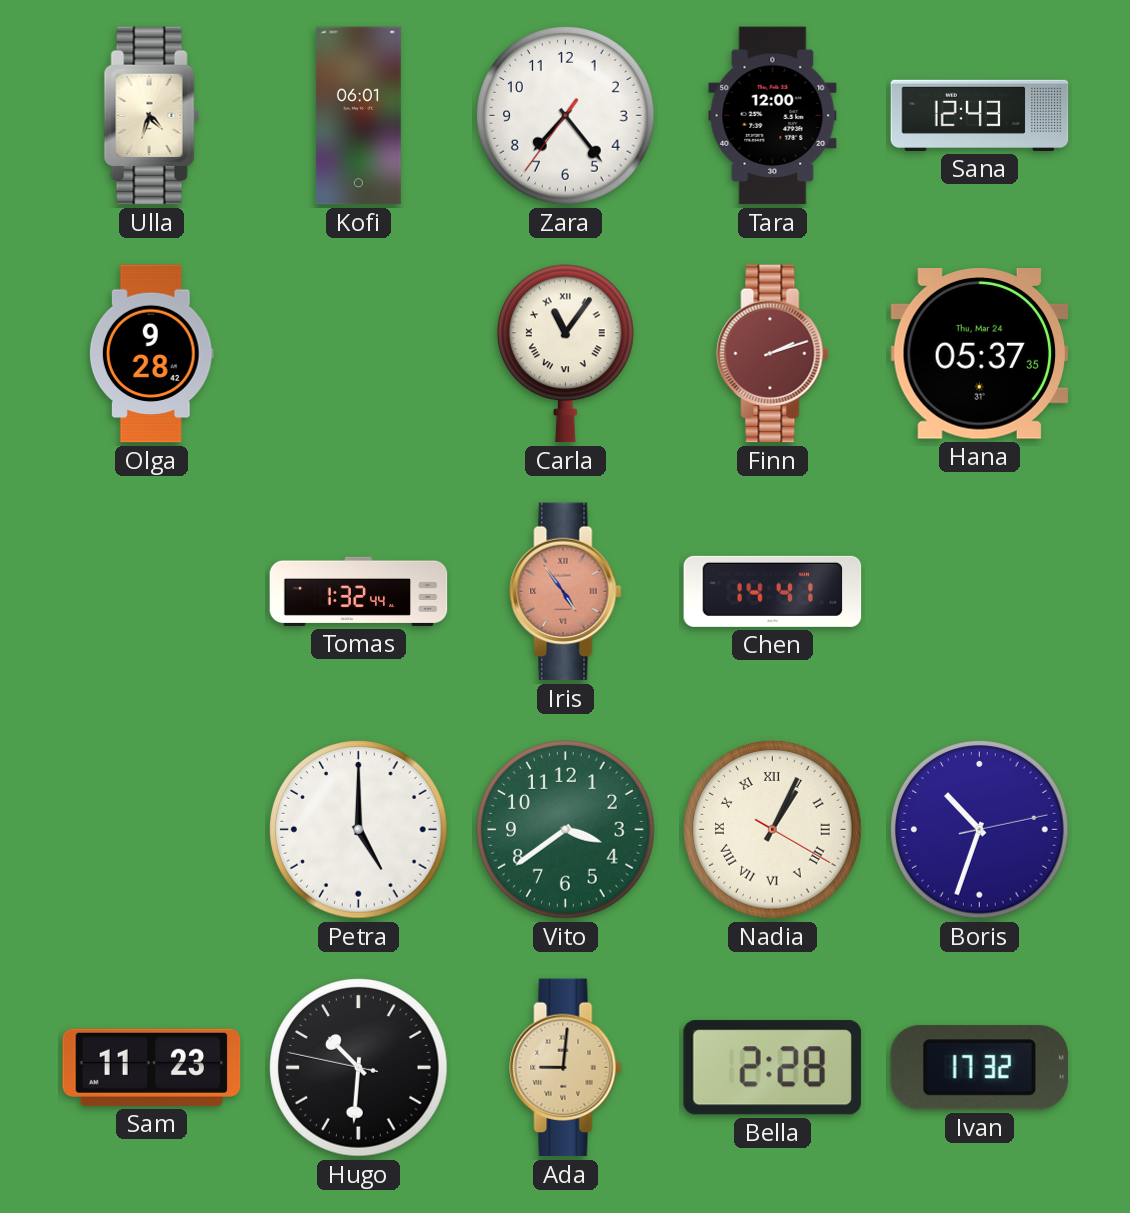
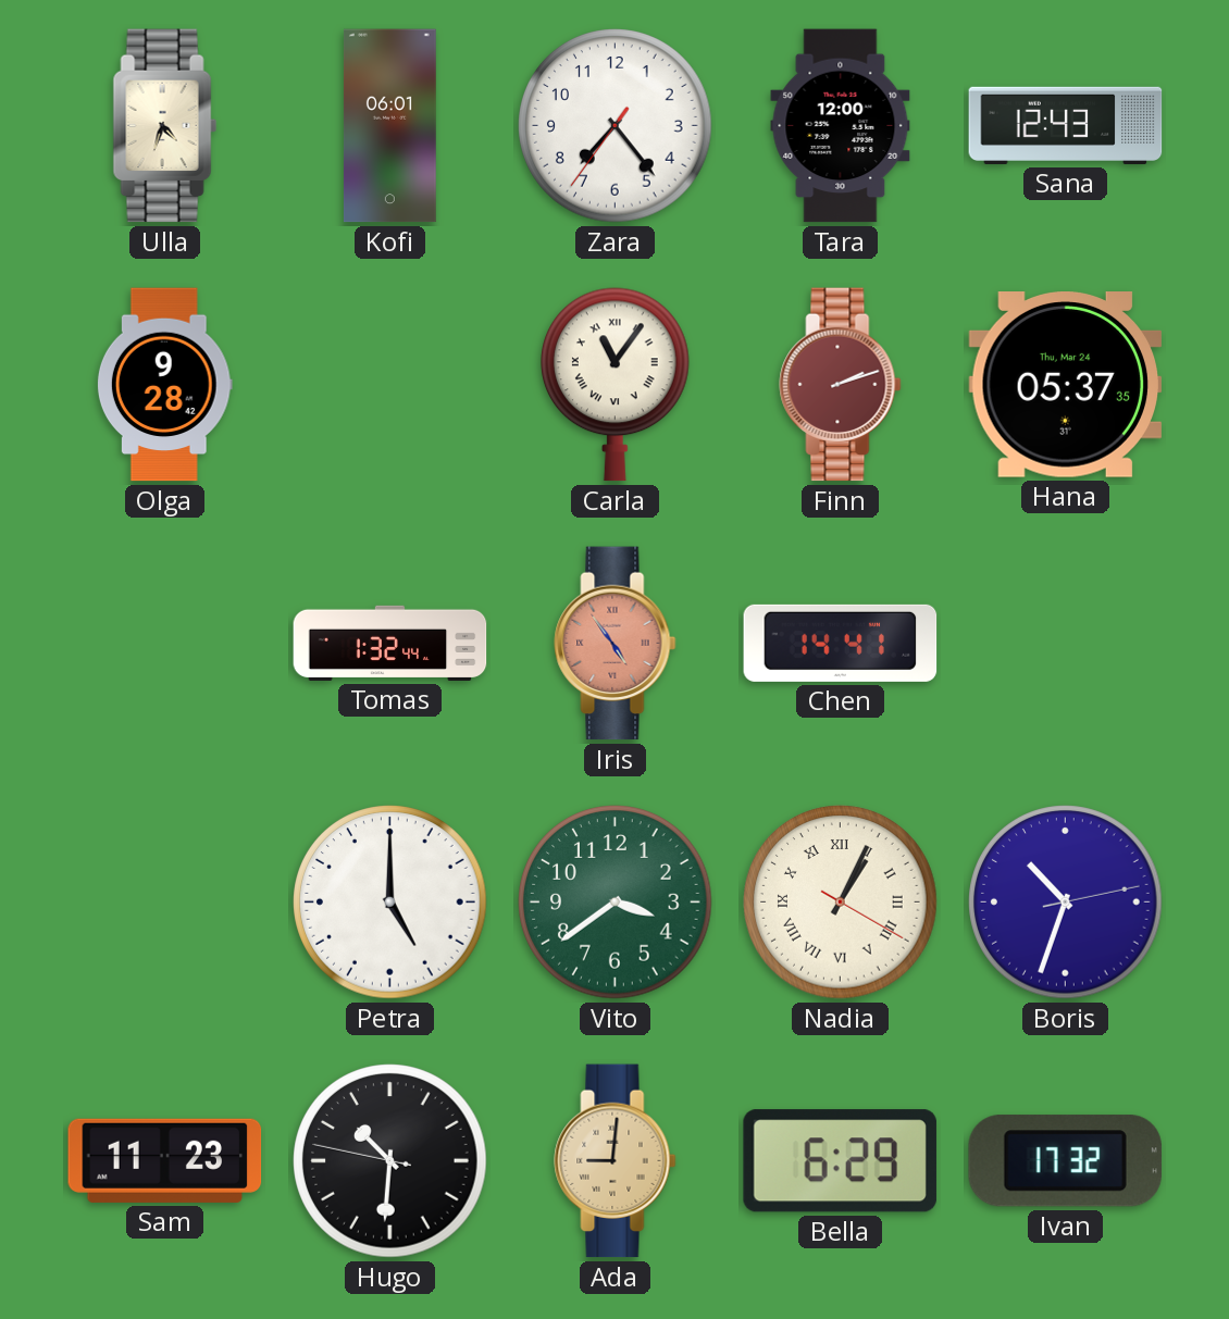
Bella: 2:28 -> 6:29 (840, 1161)
